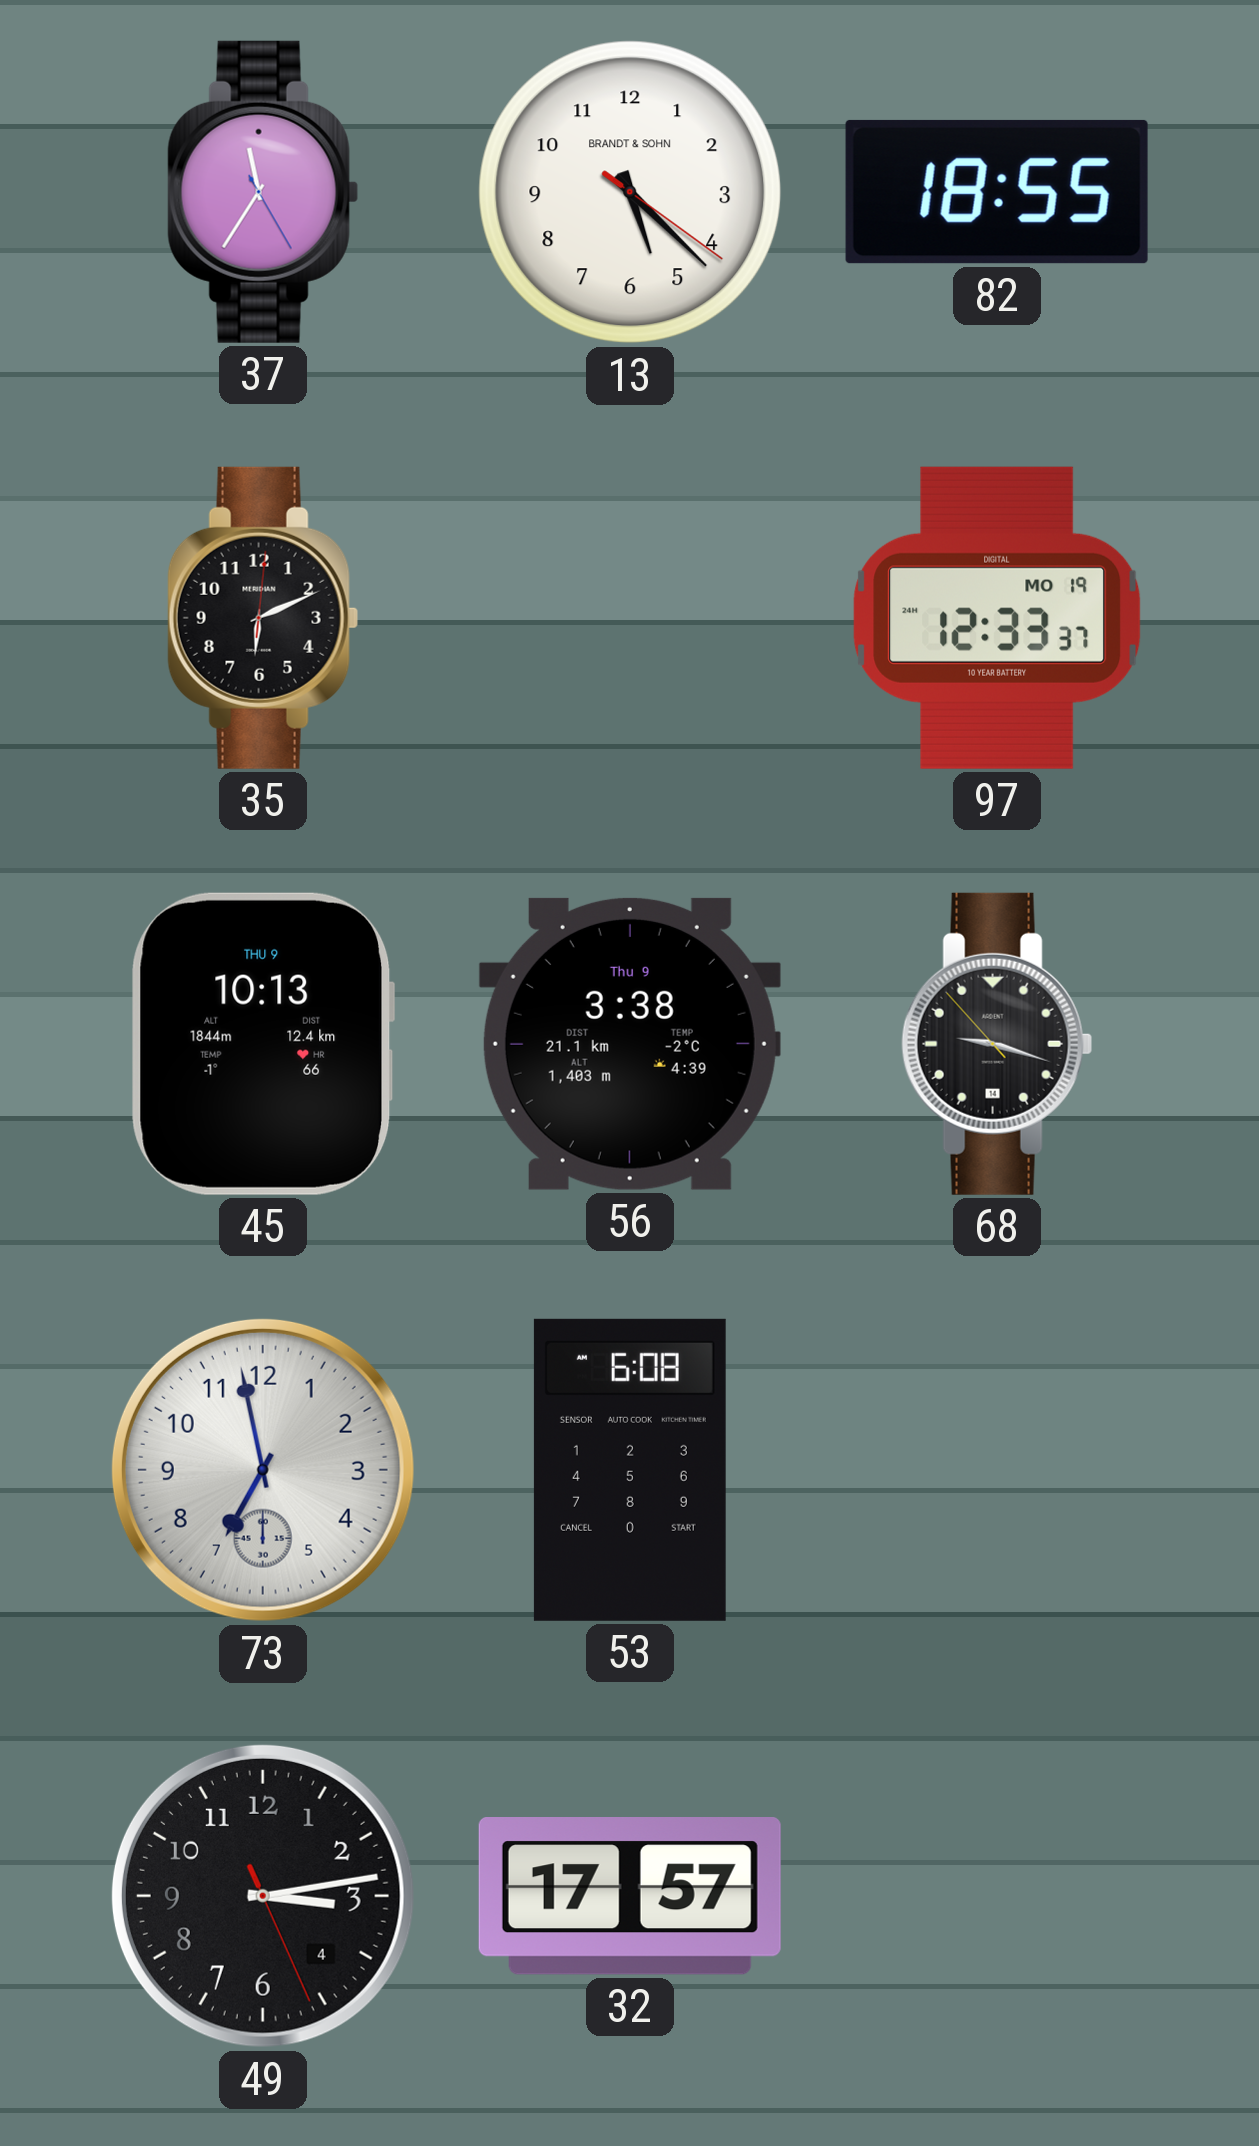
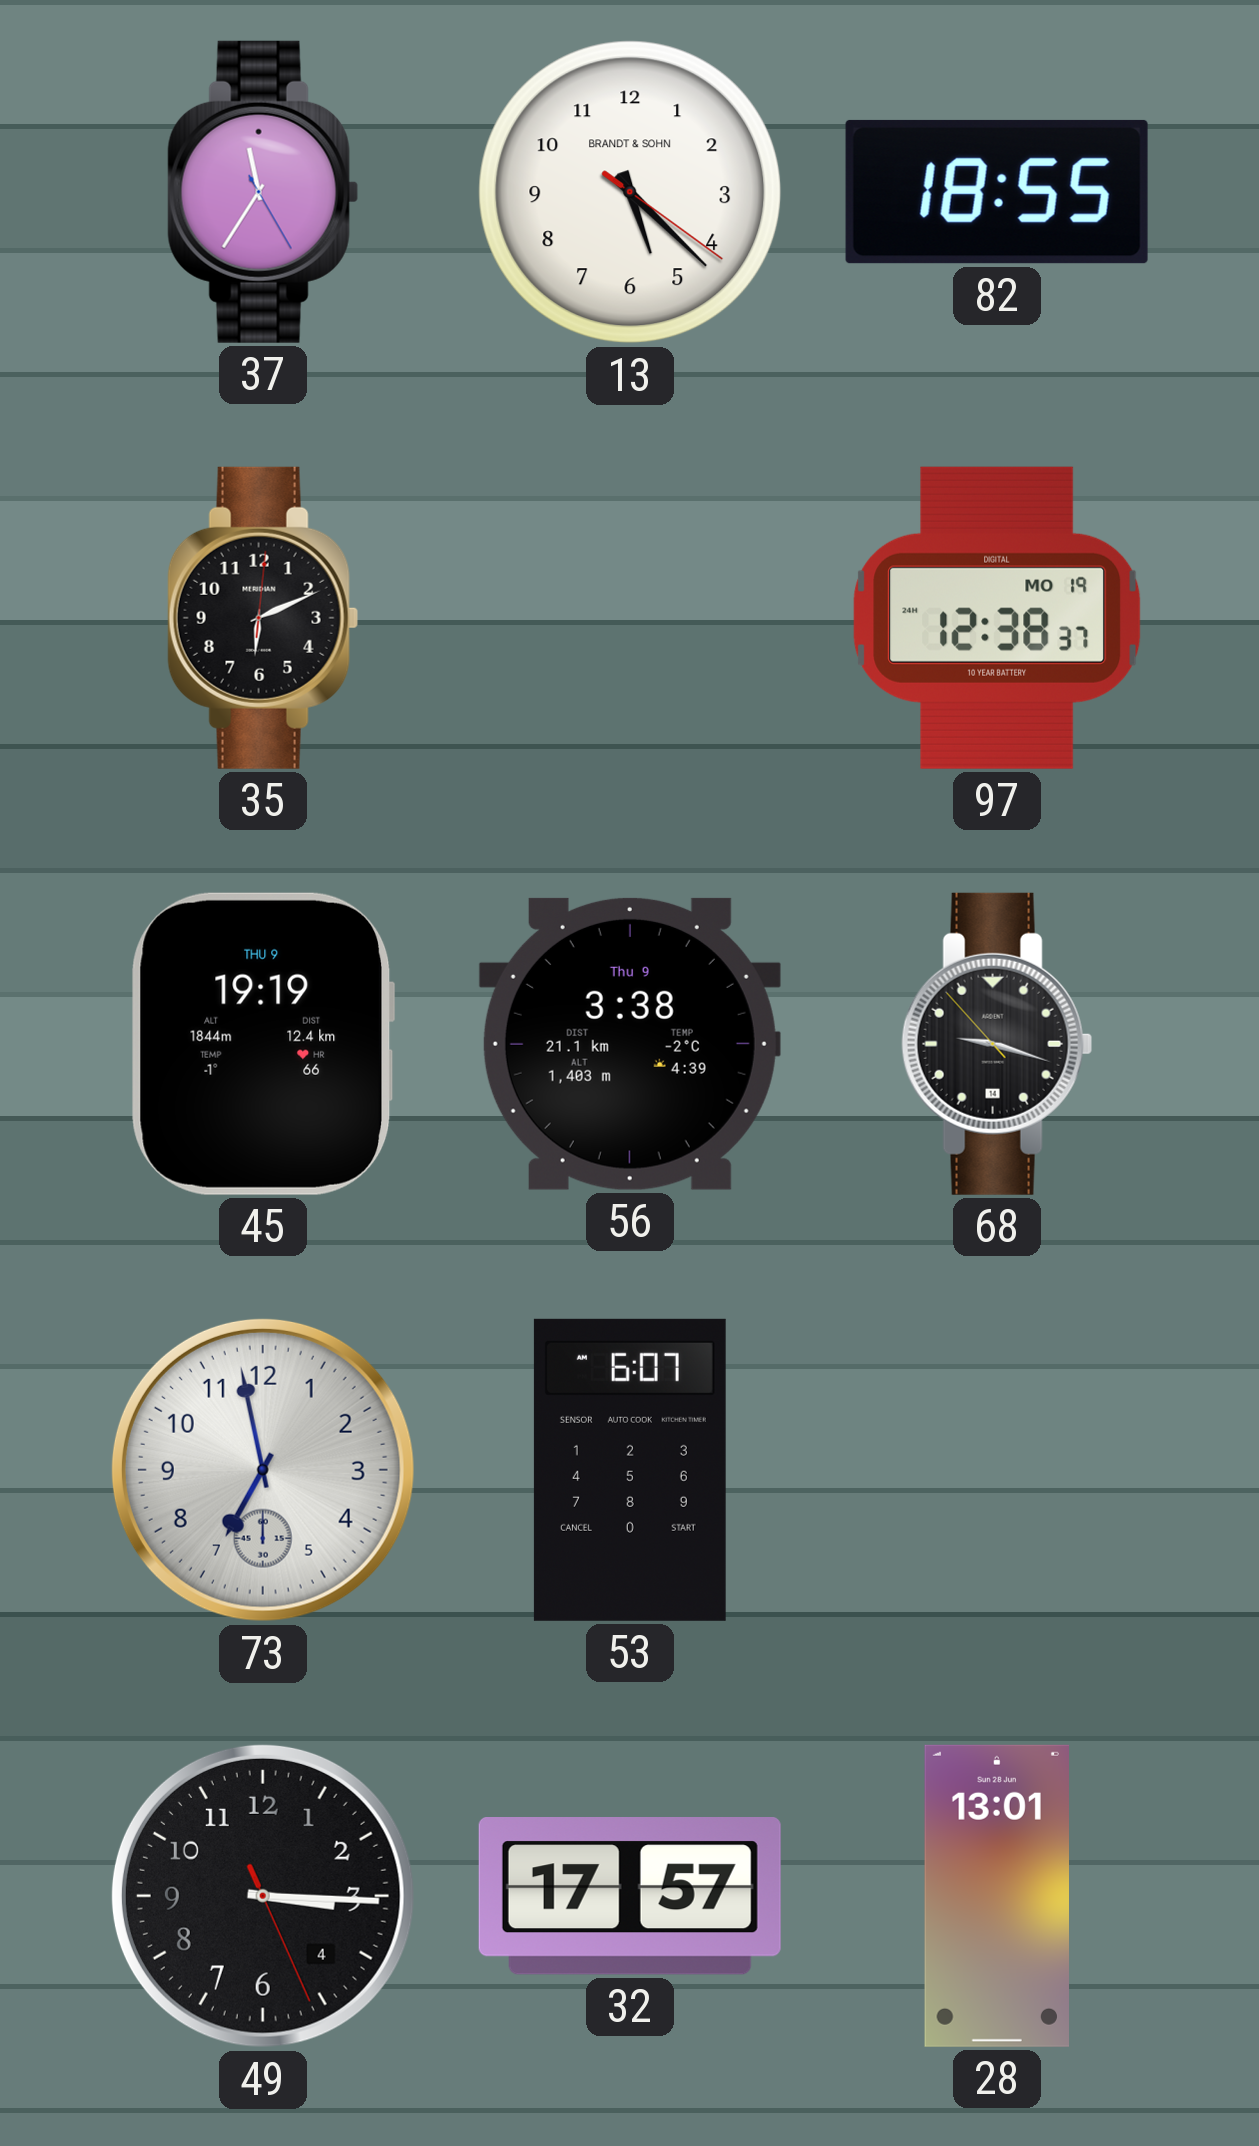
97: 12:33 -> 12:38 (997, 618)
45: 10:13 -> 19:19 (263, 1044)
53: 6:08 -> 6:07 (630, 1470)
49: 3:13 -> 3:15 (263, 1896)
28: none -> 13:01 (996, 1896)
